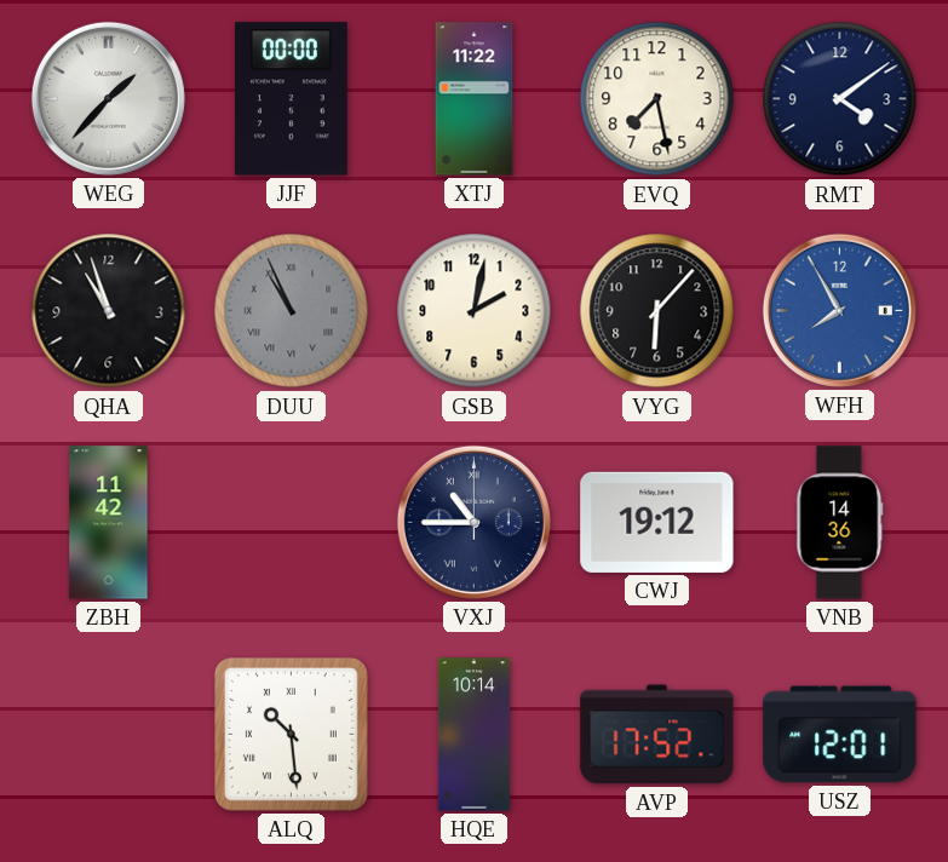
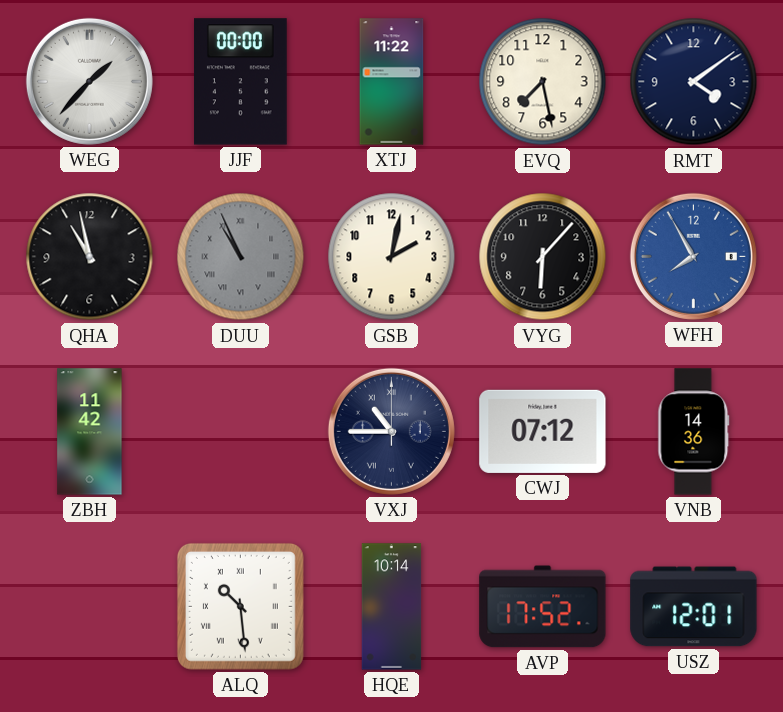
QHA: 10:57 -> 10:58 (90, 257)
CWJ: 19:12 -> 07:12 (543, 431)
